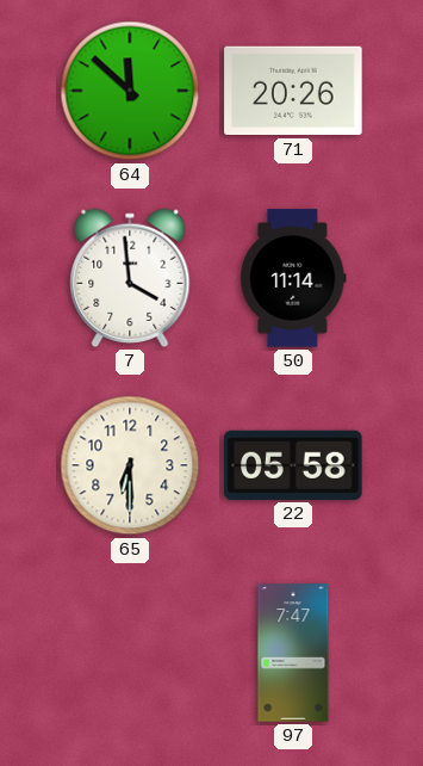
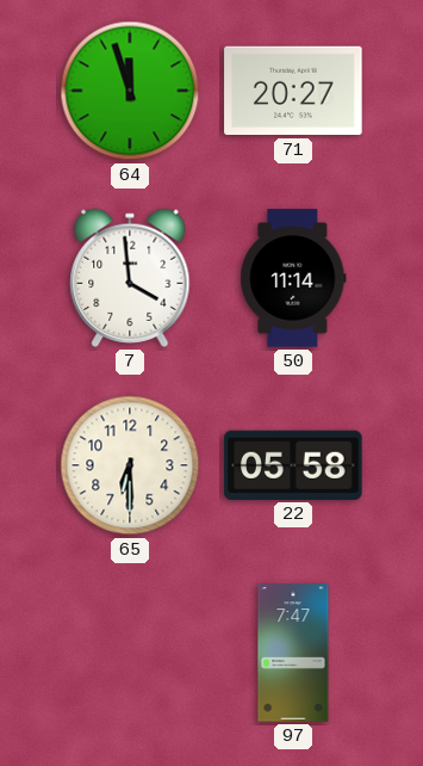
64: 11:52 -> 11:57 (130, 91)
71: 20:26 -> 20:27 (293, 91)
